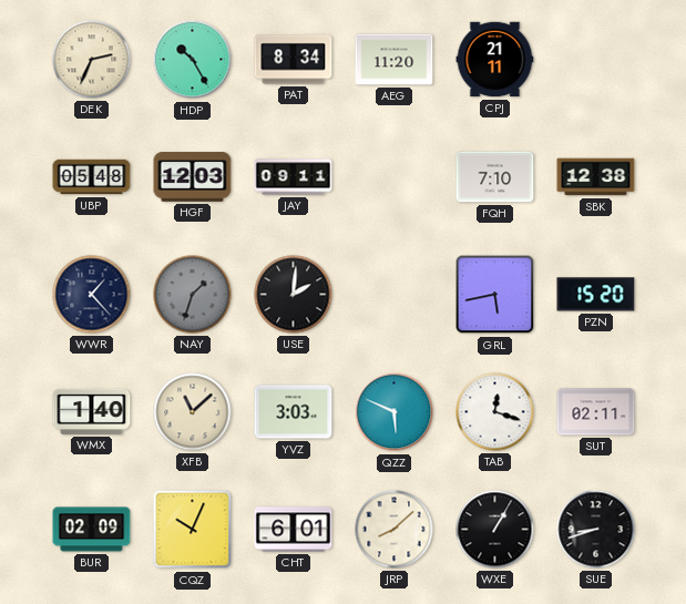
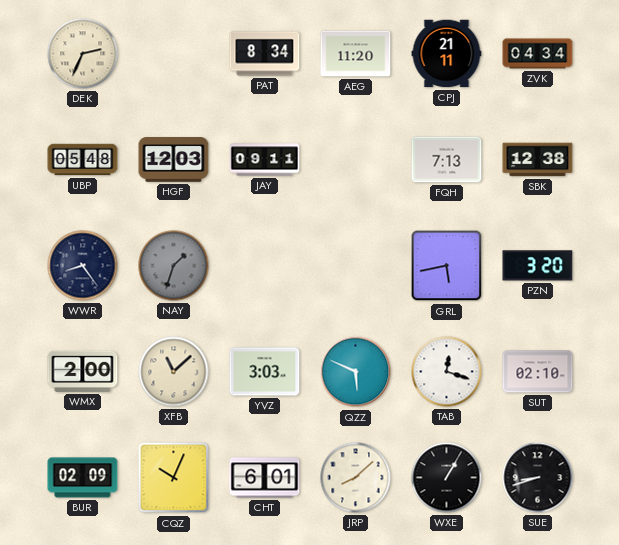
HDP: 10:25 -> none (193, 60)
ZVK: none -> 04:34 (538, 54)
FQH: 7:10 -> 7:13 (447, 160)
WWR: 1:23 -> 8:24 (83, 266)
USE: 2:01 -> none (294, 295)
PZN: 15:20 -> 3:20 (538, 266)
WMX: 1:40 -> 2:00 (83, 371)
SUT: 02:11 -> 02:10 (538, 372)
